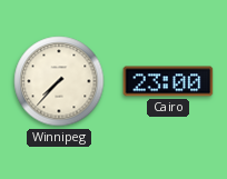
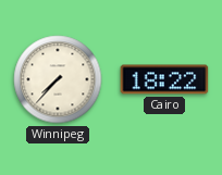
Cairo: 23:00 -> 18:22 (164, 79)
